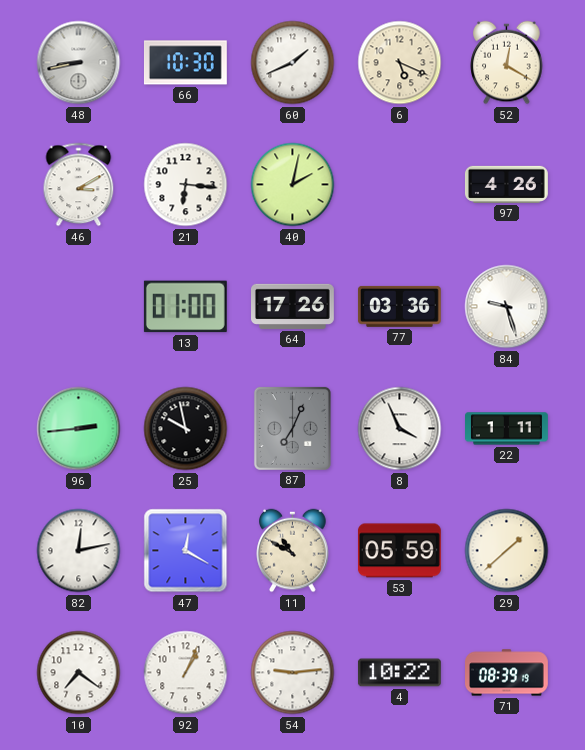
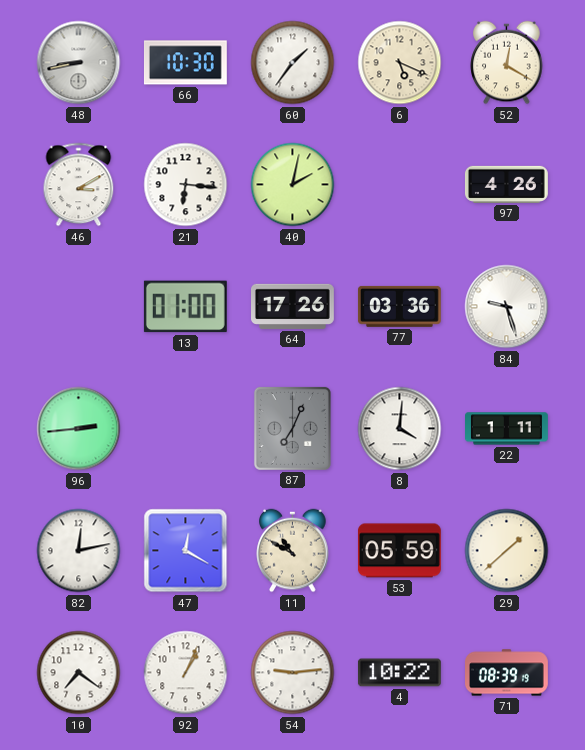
60: 1:41 -> 1:36 (293, 63)
25: 9:58 -> none (186, 429)
8: 3:56 -> 4:01 (400, 429)
